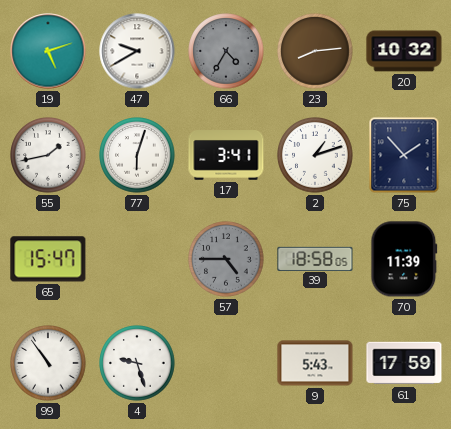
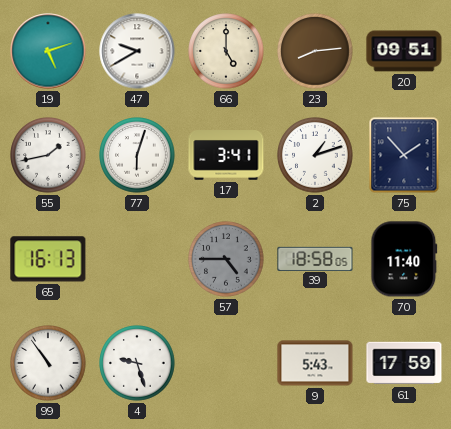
66: 4:35 -> 5:00 (226, 51)
66 dial: grey -> cream (226, 51)
20: 10:32 -> 09:51 (404, 51)
65: 15:47 -> 16:13 (48, 259)
70: 11:39 -> 11:40 (404, 259)
